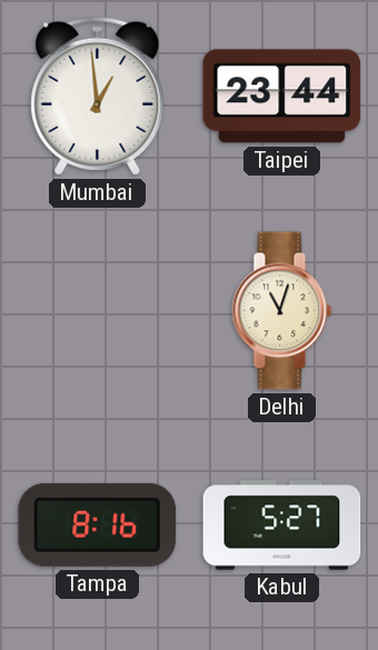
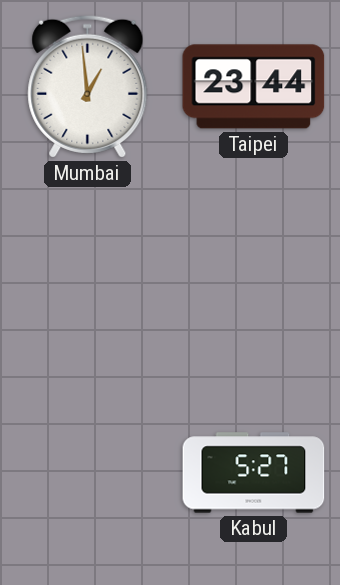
Delhi: 11:03 -> none (282, 311)
Tampa: 8:16 -> none (98, 524)
